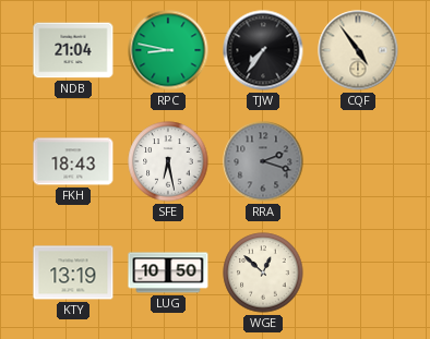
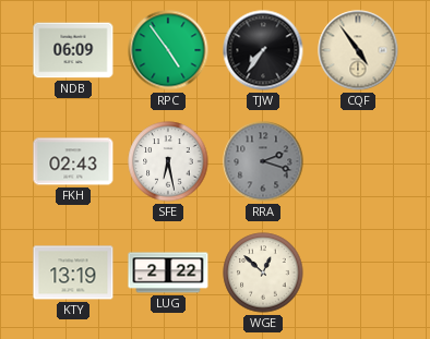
NDB: 21:04 -> 06:09 (73, 50)
RPC: 8:47 -> 4:54 (168, 50)
FKH: 18:43 -> 02:43 (73, 161)
LUG: 10:50 -> 2:22 (168, 273)
